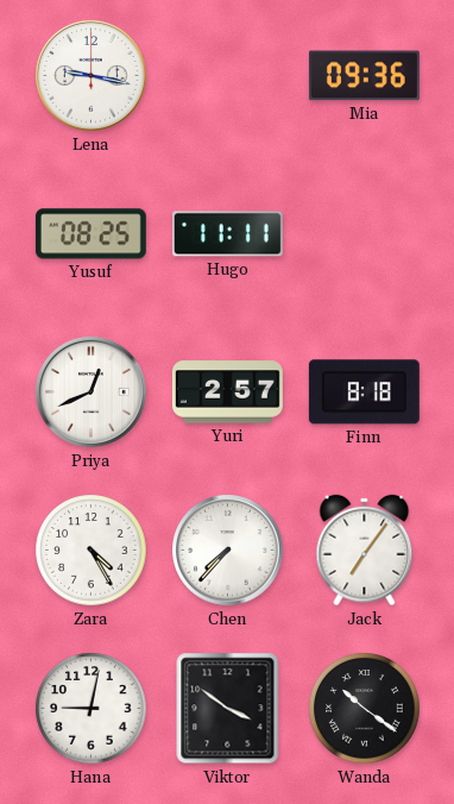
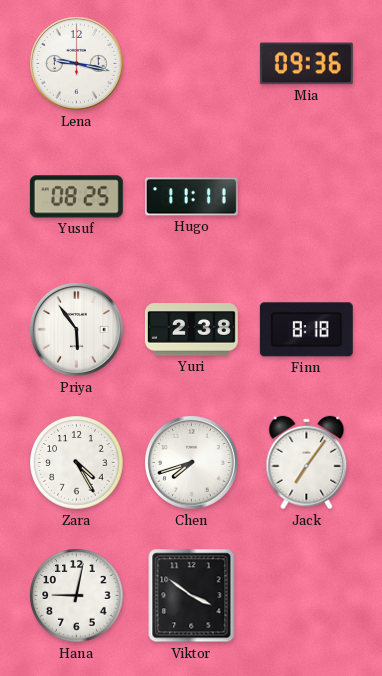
Priya: 12:41 -> 5:54 (77, 330)
Yuri: 2:57 -> 2:38 (191, 330)
Chen: 7:37 -> 7:42 (192, 463)
Wanda: 10:21 -> none (365, 709)
